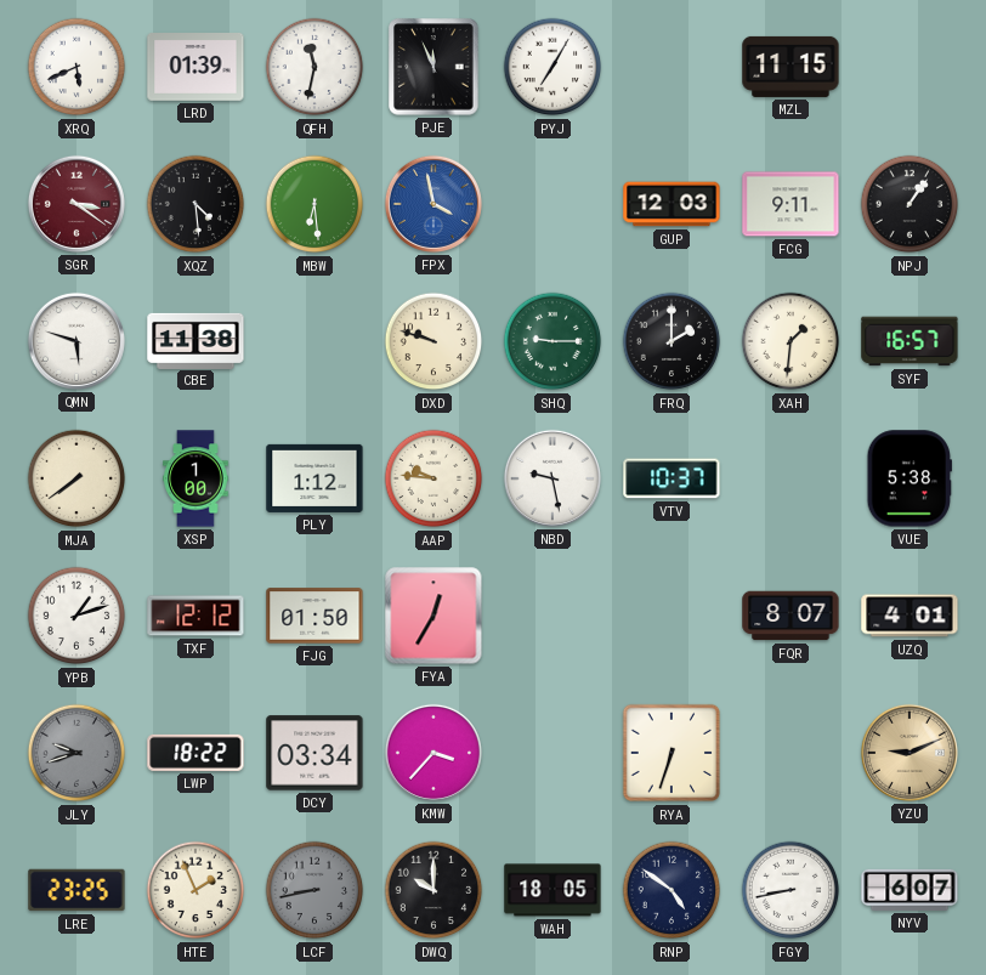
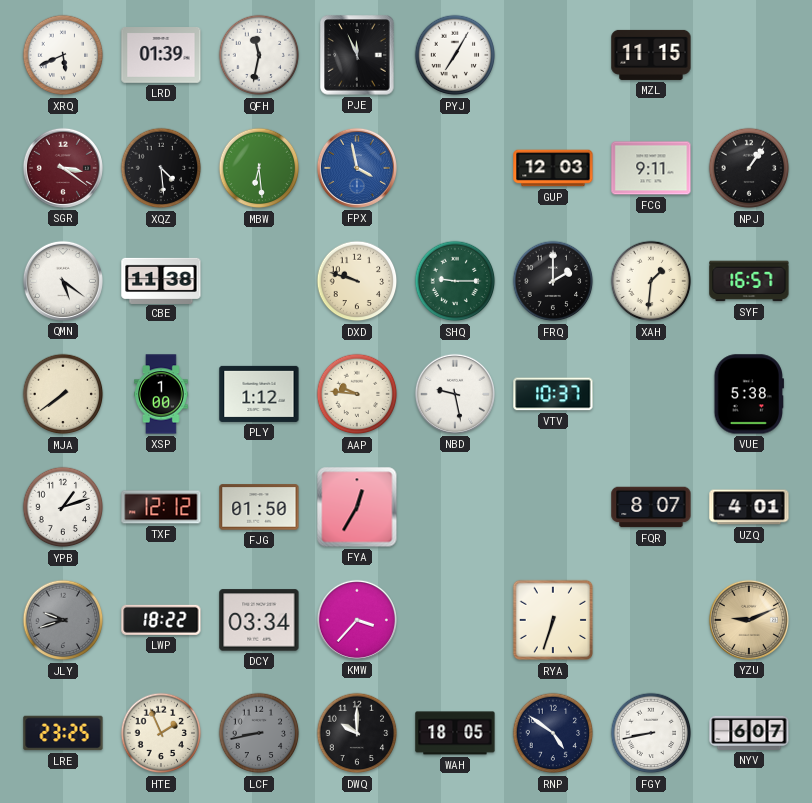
QMN: 5:48 -> 5:21 (63, 281)
